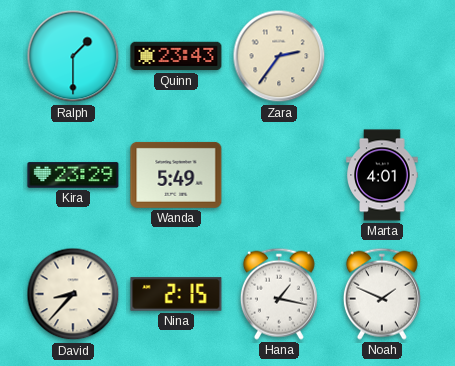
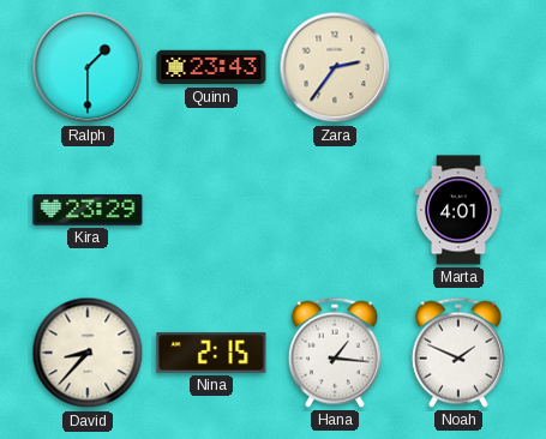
Wanda: 5:49 -> none (176, 175)
Hana: 1:17 -> 1:16 (335, 353)
